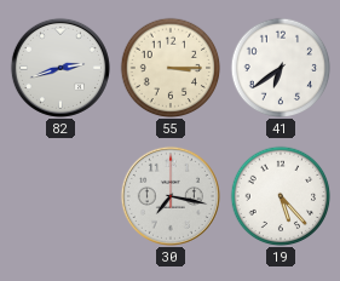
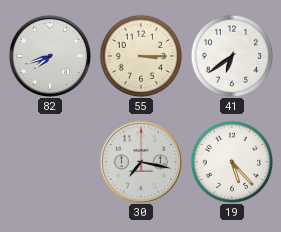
82: 2:42 -> 7:42 (50, 56)
